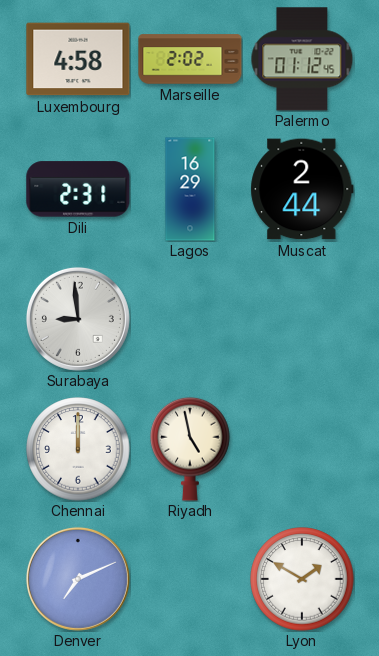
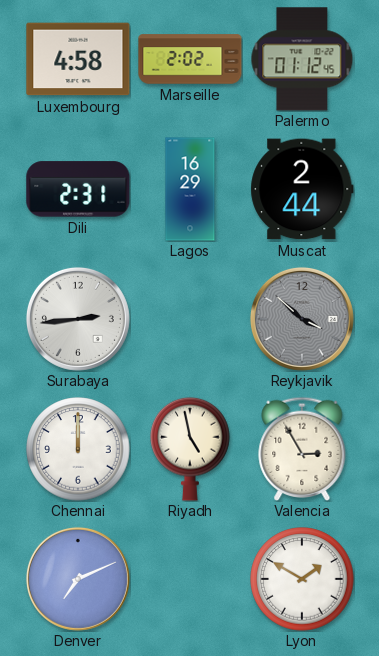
Surabaya: 8:59 -> 2:44 (78, 319)
Reykjavik: none -> 3:52 (302, 319)
Valencia: none -> 2:55 (302, 449)
